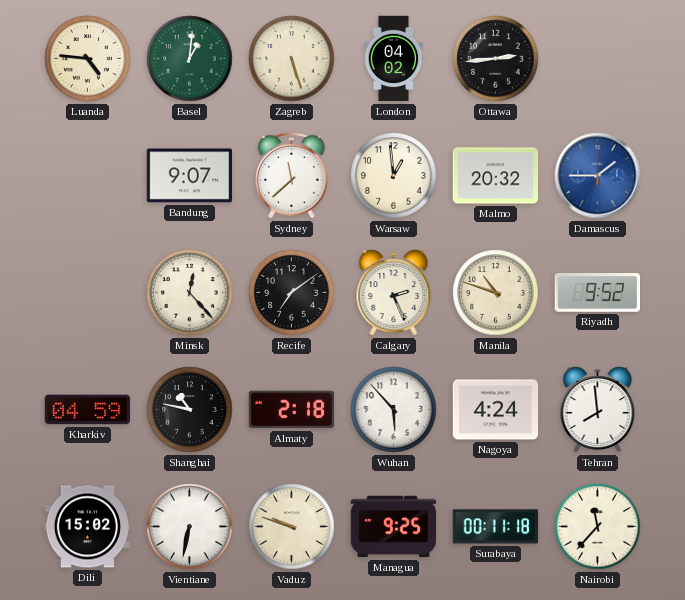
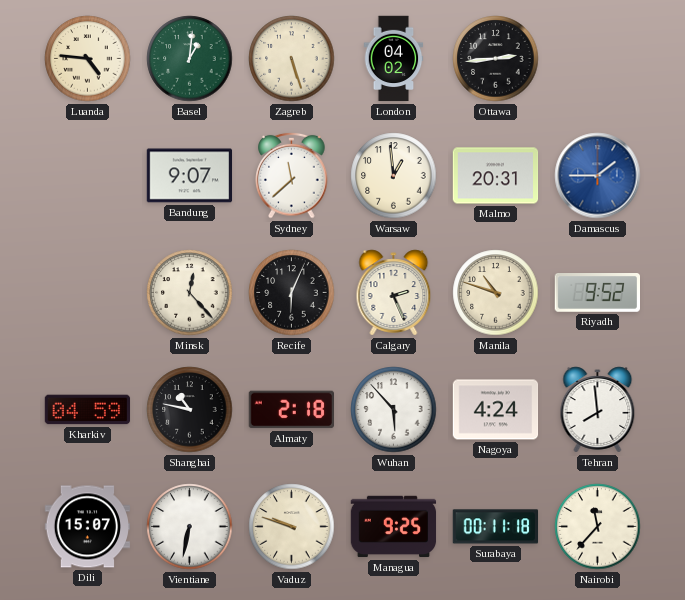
Malmo: 20:32 -> 20:31 (496, 176)
Recife: 7:09 -> 6:04 (292, 293)
Dili: 15:02 -> 15:07 (88, 527)
